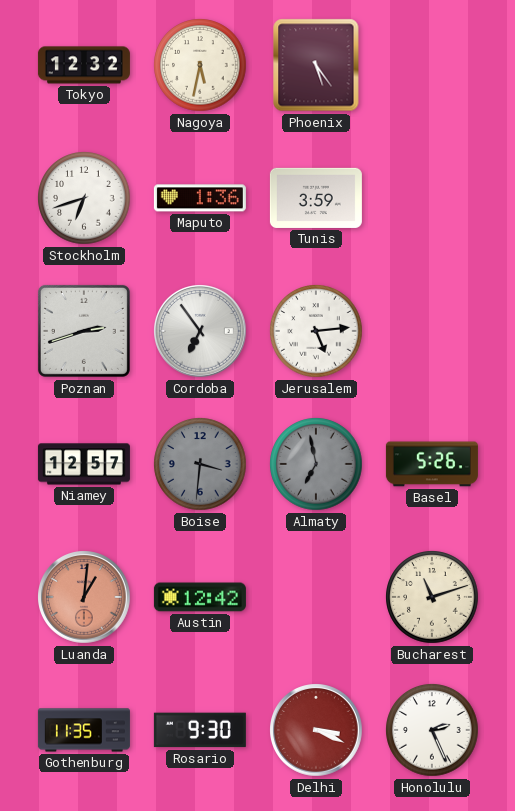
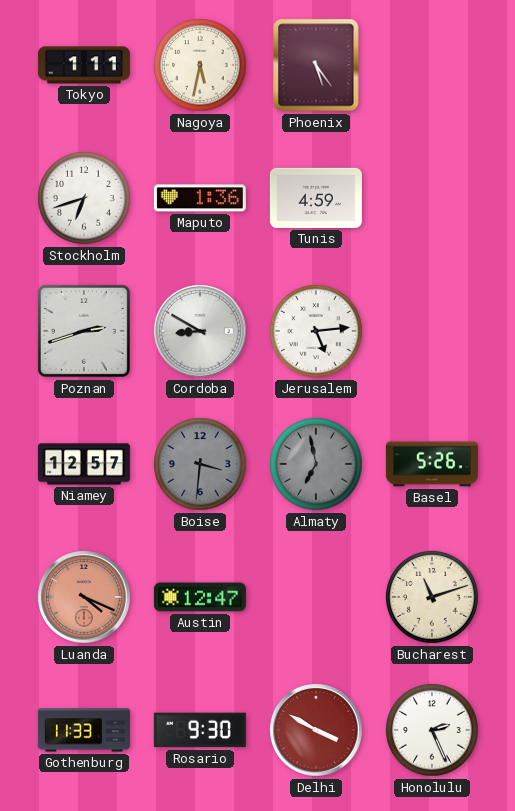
Tokyo: 12:32 -> 1:11 (84, 65)
Tunis: 3:59 -> 4:59 (316, 198)
Cordoba: 6:54 -> 8:50 (201, 332)
Luanda: 1:01 -> 4:19 (85, 598)
Austin: 12:42 -> 12:47 (200, 597)
Gothenburg: 11:35 -> 11:33 (84, 730)
Delhi: 3:19 -> 3:50 (317, 731)
